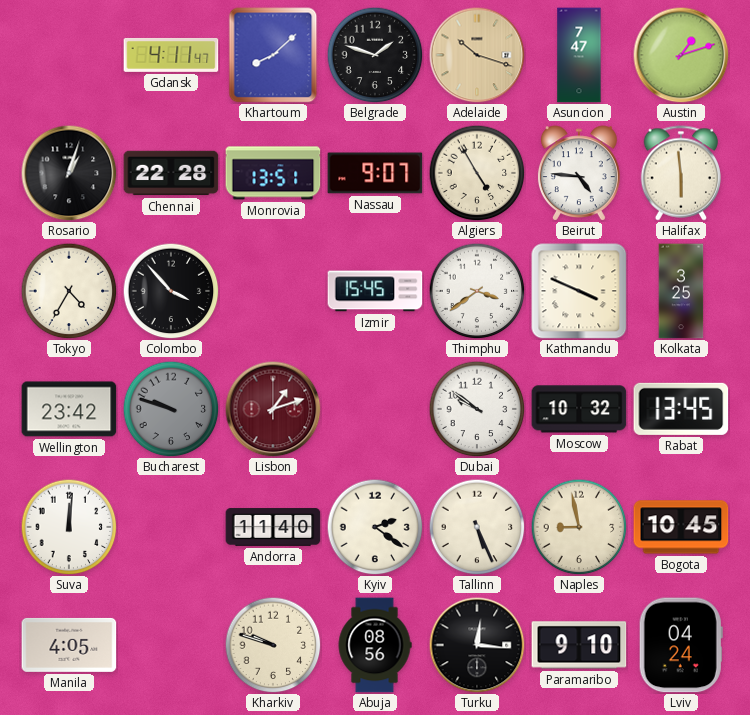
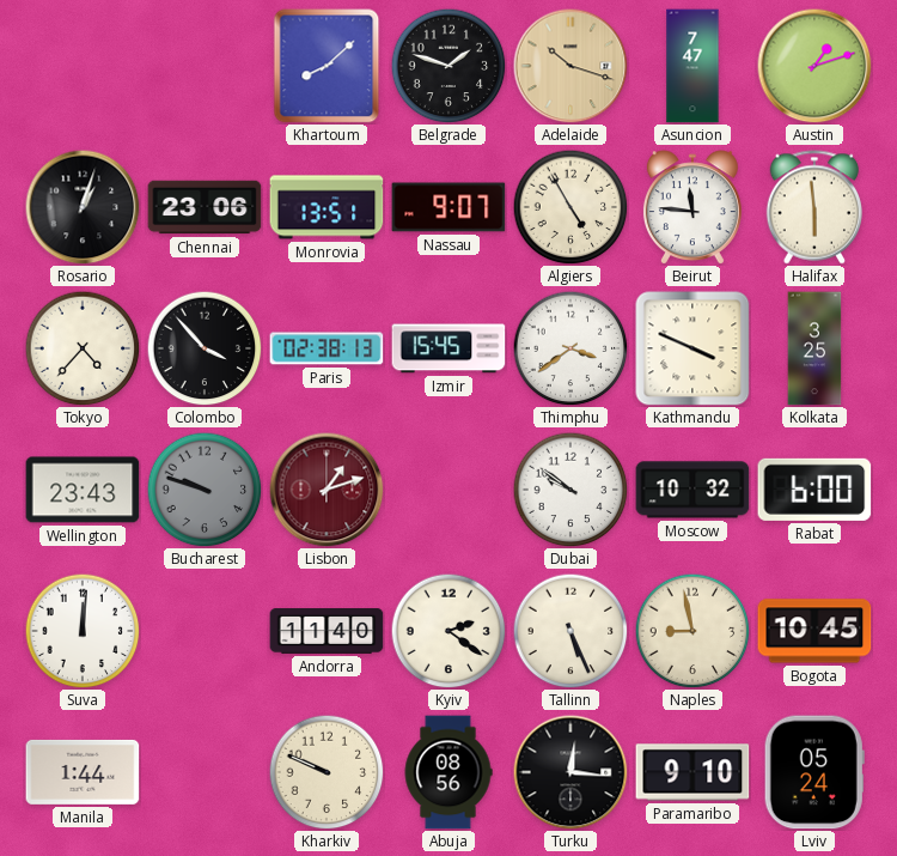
Gdansk: 4:11 -> none (171, 55)
Chennai: 22:28 -> 23:06 (205, 207)
Beirut: 4:46 -> 11:46 (692, 207)
Tokyo: 4:35 -> 4:37 (83, 348)
Paris: none -> 02:38 (327, 348)
Wellington: 23:42 -> 23:43 (83, 490)
Rabat: 13:45 -> 6:00 (814, 490)
Manila: 4:05 -> 1:44 (83, 772)
Kharkiv: 9:48 -> 9:49 (327, 772)
Lviv: 04:24 -> 05:24 (814, 772)
